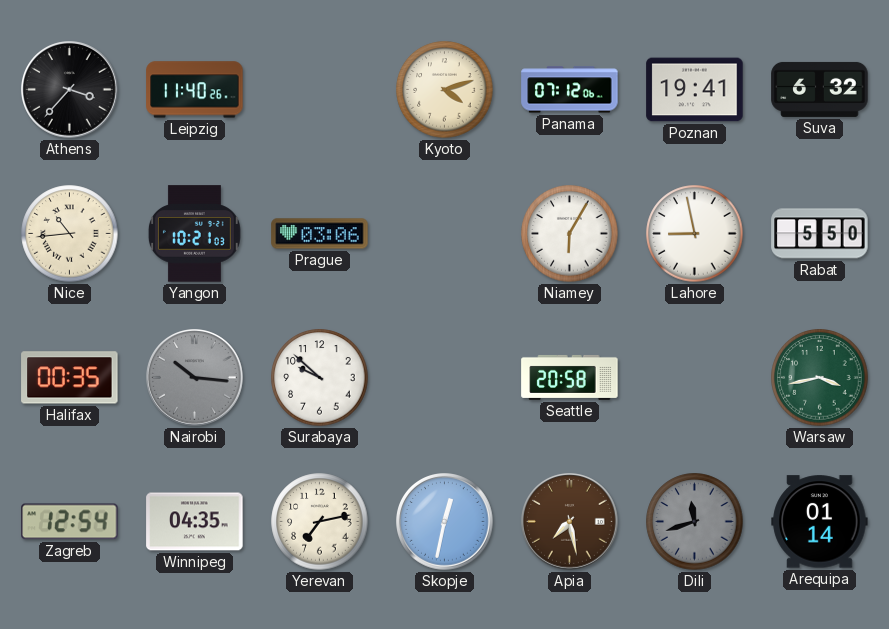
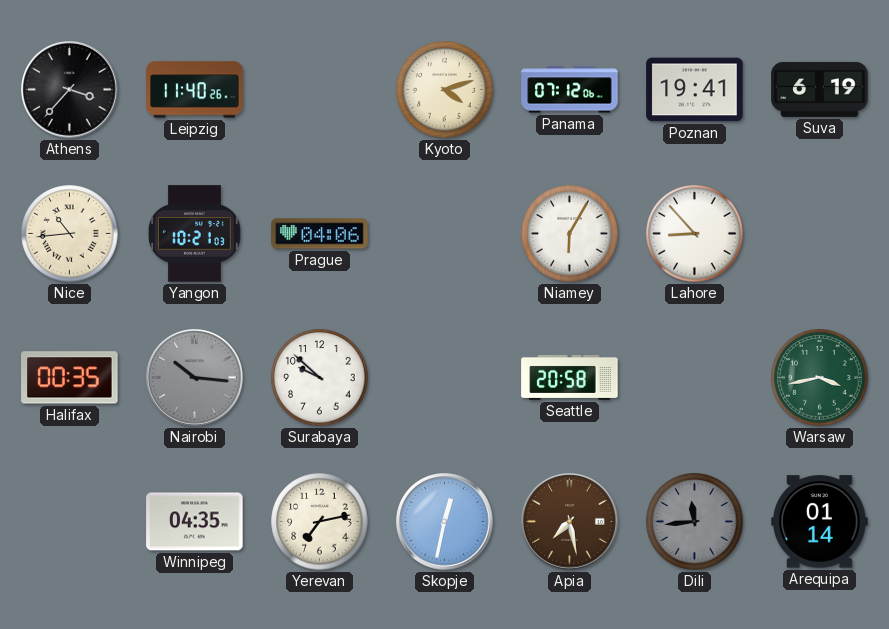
Suva: 6:32 -> 6:19 (820, 89)
Prague: 03:06 -> 04:06 (320, 234)
Lahore: 8:58 -> 8:53 (695, 234)
Rabat: 5:50 -> none (820, 234)
Zagreb: 12:54 -> none (70, 522)
Dili: 11:42 -> 11:44 (695, 522)
